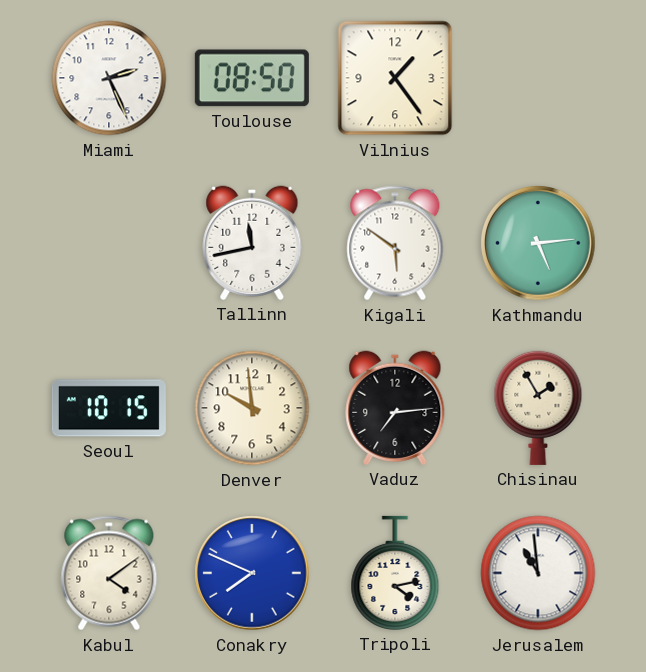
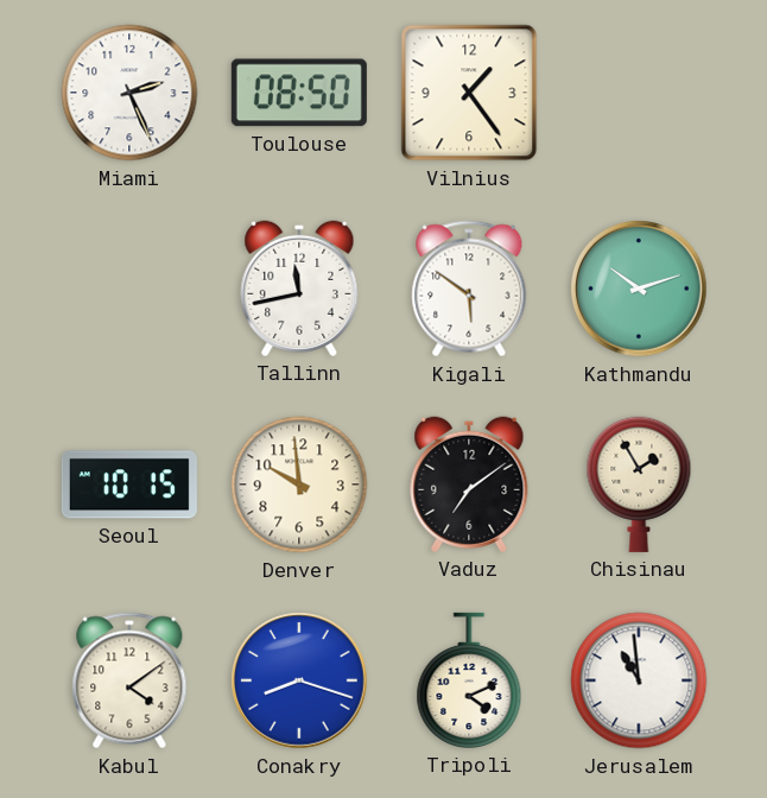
Kathmandu: 5:14 -> 10:12 (639, 289)
Vaduz: 7:14 -> 7:09 (469, 484)
Conakry: 7:49 -> 8:18 (299, 680)
Tripoli: 4:13 -> 4:11 (469, 680)
